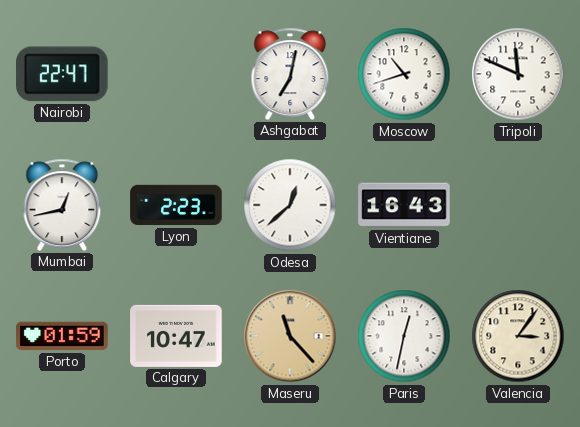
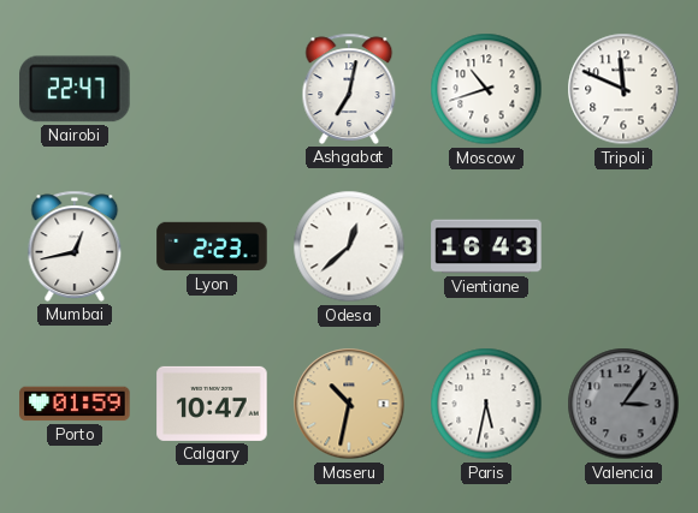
Maseru: 11:23 -> 10:32 (349, 404)
Paris: 12:32 -> 5:32 (486, 404)
Valencia dial: cream -> grey (623, 404)
